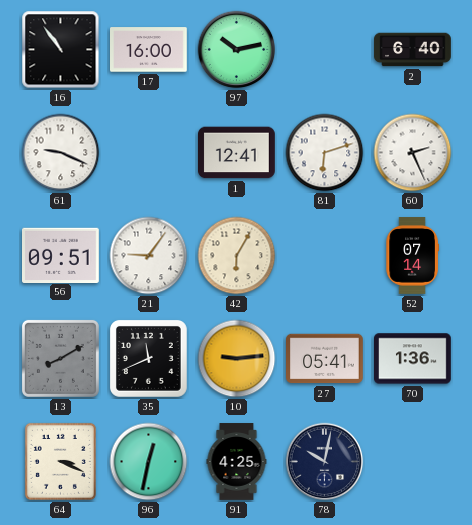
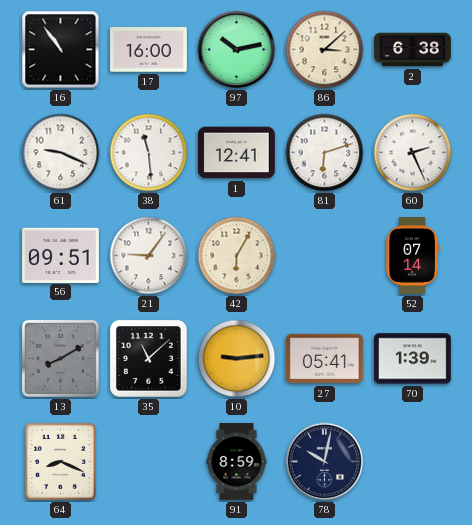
86: none -> 3:08 (325, 50)
2: 6:40 -> 6:38 (413, 50)
38: none -> 11:29 (149, 153)
35: 11:41 -> 11:08 (148, 358)
70: 1:36 -> 1:39 (413, 359)
64: 3:19 -> 8:19 (60, 461)
96: 12:32 -> none (149, 462)
91: 4:25 -> 8:59 (237, 462)
